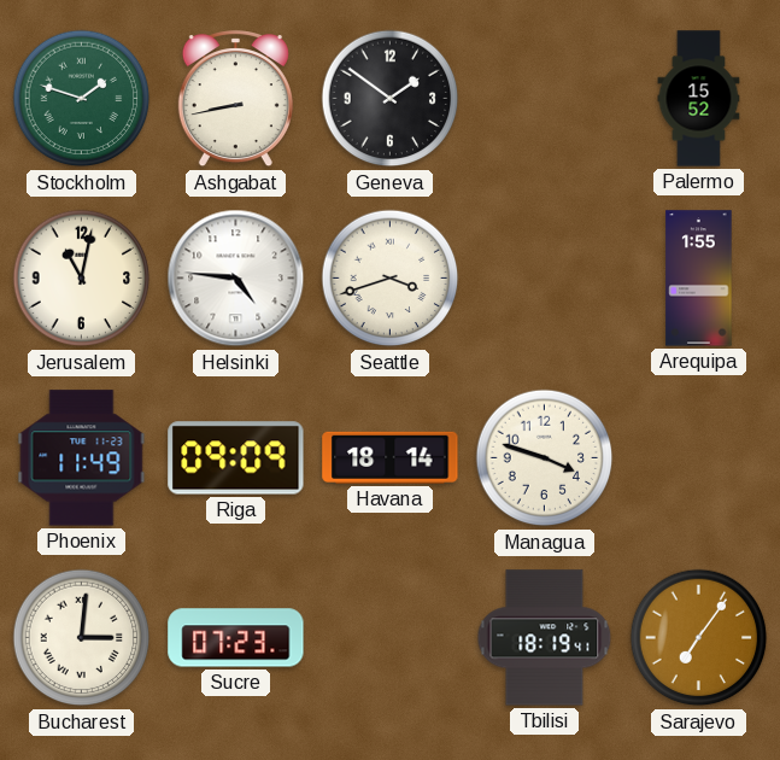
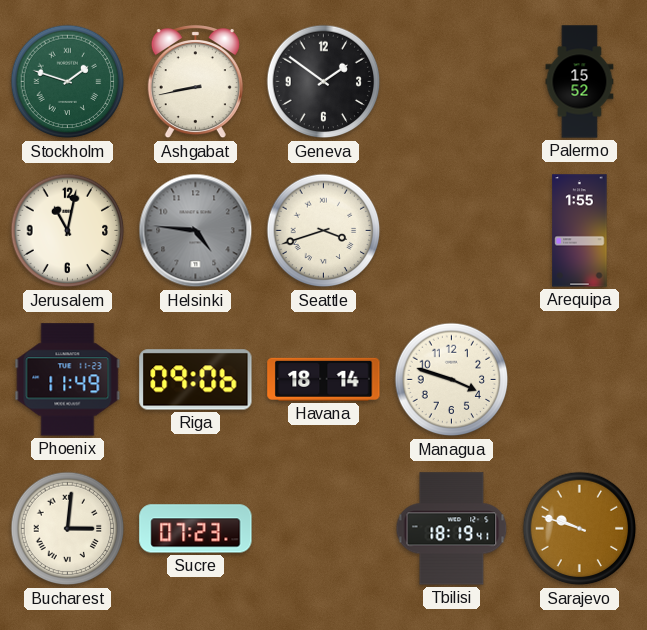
Helsinki dial: white -> grey (196, 231)
Riga: 09:09 -> 09:06 (196, 380)
Sarajevo: 7:06 -> 9:48 (580, 529)
